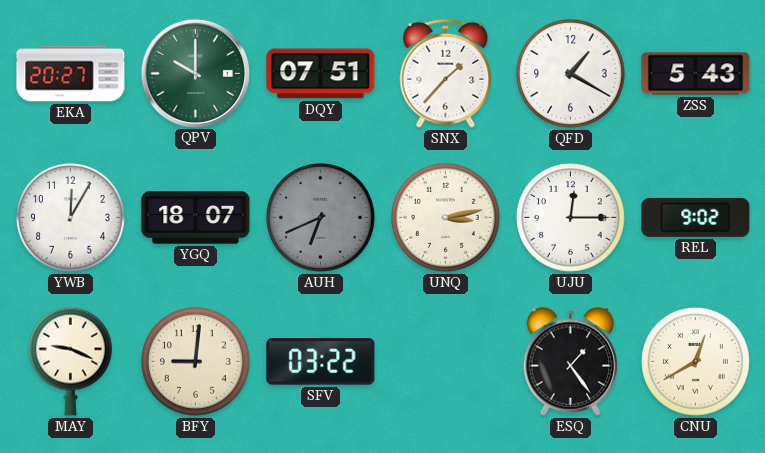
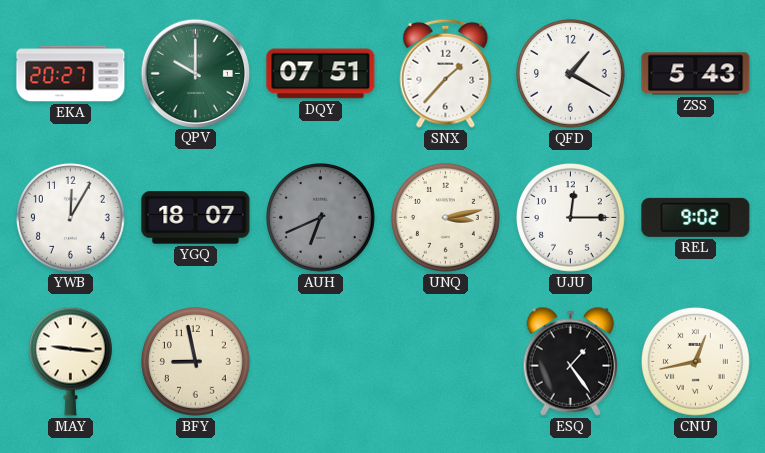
MAY: 9:19 -> 9:16 (70, 361)
BFY: 9:01 -> 8:58 (196, 362)
SFV: 03:22 -> none (321, 362)
CNU: 12:40 -> 12:43 (696, 362)
